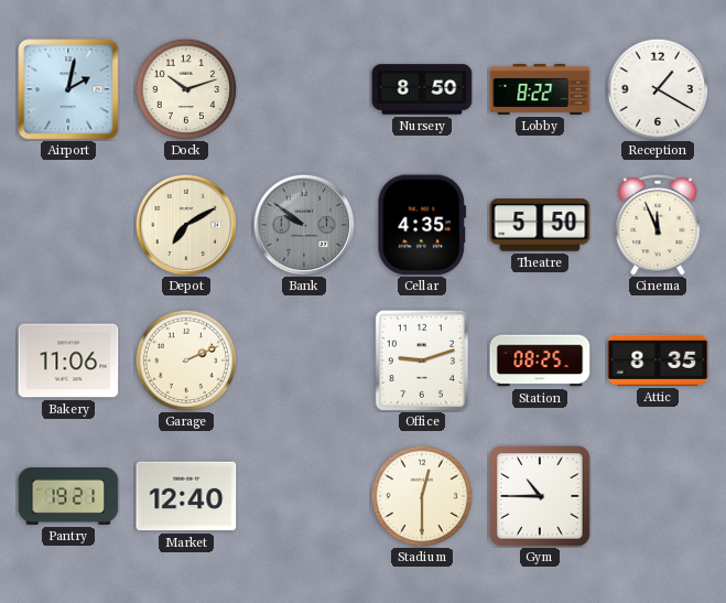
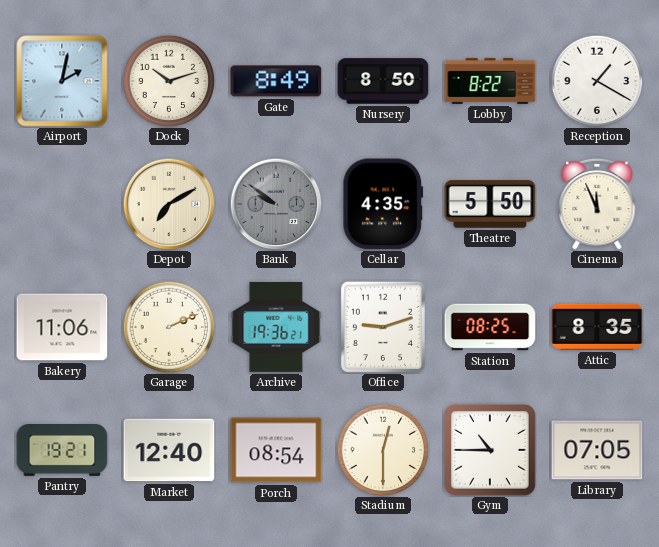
Gate: none -> 8:49 (276, 81)
Archive: none -> 19:36 (276, 327)
Porch: none -> 08:54 (276, 450)
Library: none -> 07:05 (597, 450)
